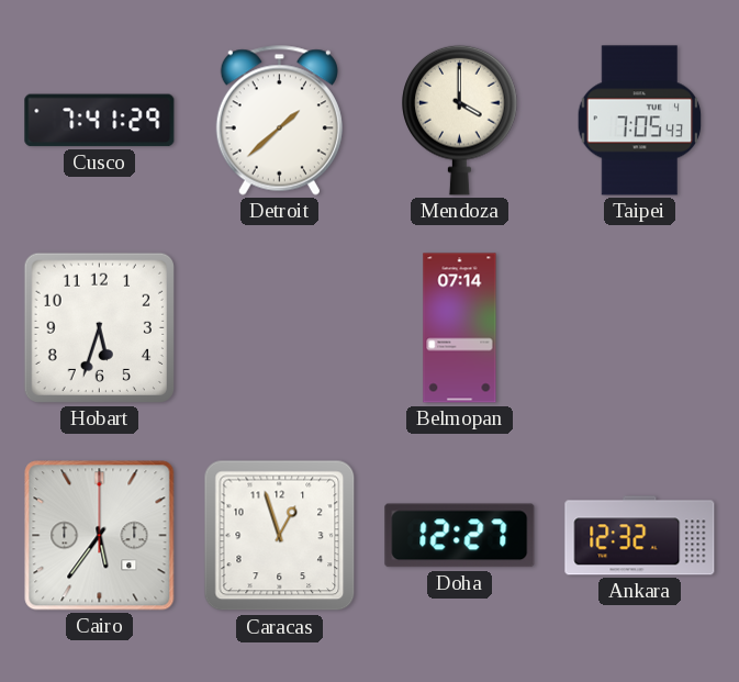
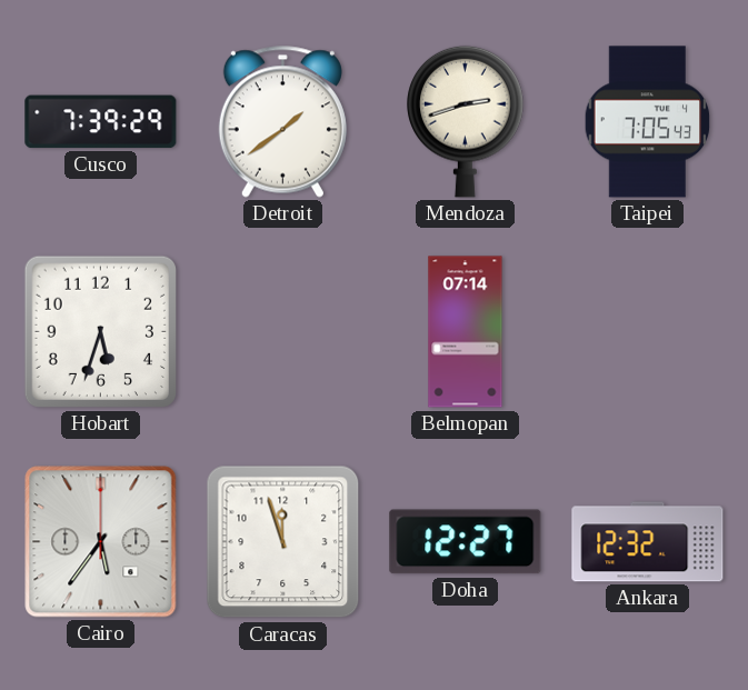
Cusco: 7:41 -> 7:39 (101, 122)
Detroit: 1:38 -> 1:39 (282, 121)
Mendoza: 4:00 -> 2:42 (466, 121)
Caracas: 12:57 -> 11:57 (283, 542)
